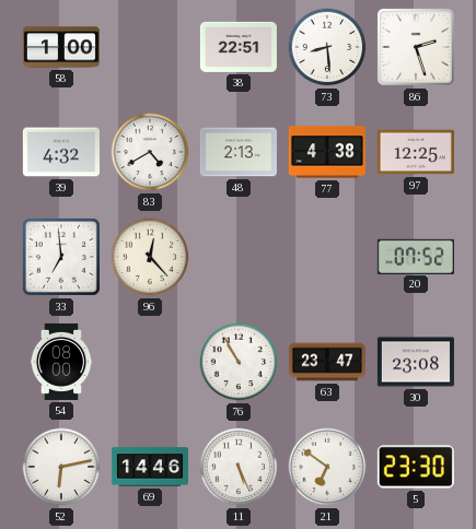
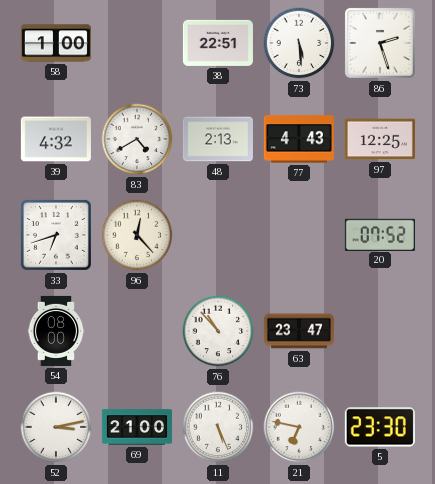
73: 8:29 -> 5:29 (299, 43)
77: 4:38 -> 4:43 (299, 139)
33: 6:59 -> 6:42 (56, 235)
76: 10:55 -> 10:53 (218, 331)
30: 23:08 -> none (416, 362)
52: 6:13 -> 3:13 (56, 427)
69: 14:46 -> 21:00 (137, 427)
21: 6:51 -> 6:47 (299, 427)
